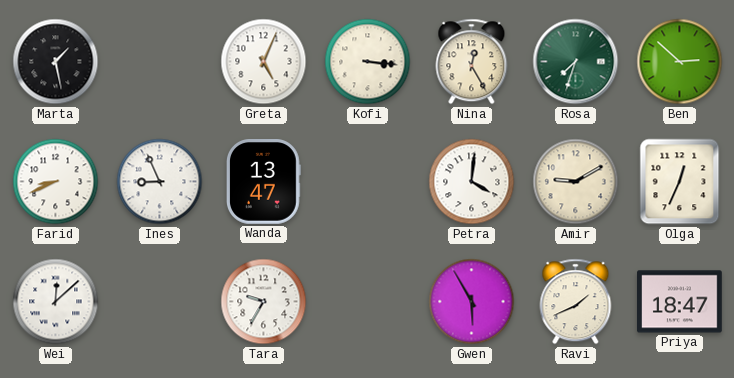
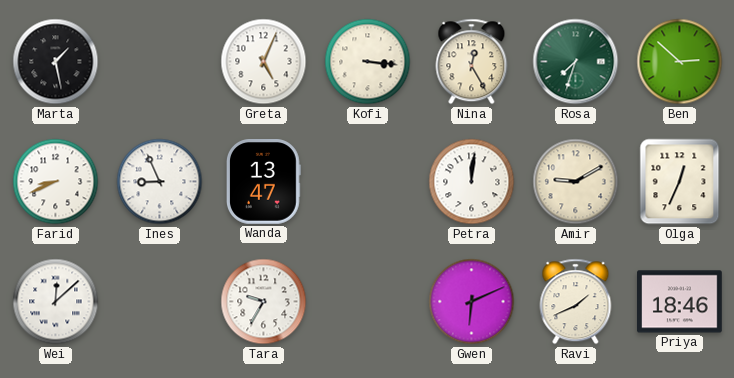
Petra: 4:01 -> 12:01 (472, 182)
Gwen: 5:55 -> 6:11 (472, 302)
Priya: 18:47 -> 18:46 (680, 302)
